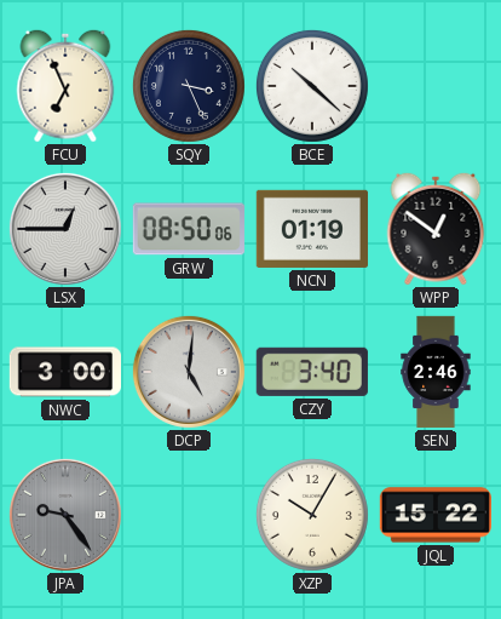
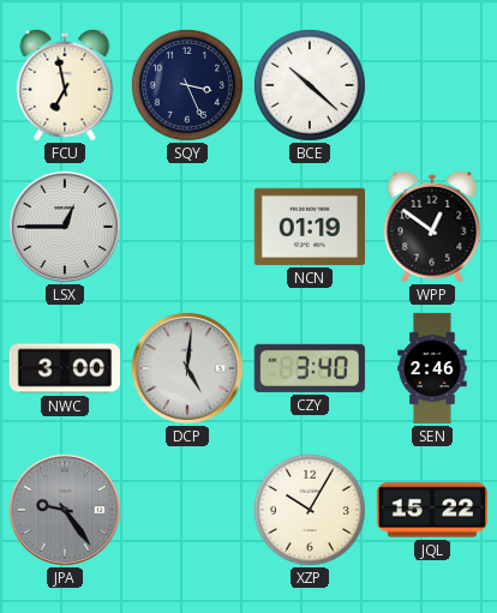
FCU: 6:56 -> 6:58 (65, 85)
GRW: 08:50 -> none (189, 229)
